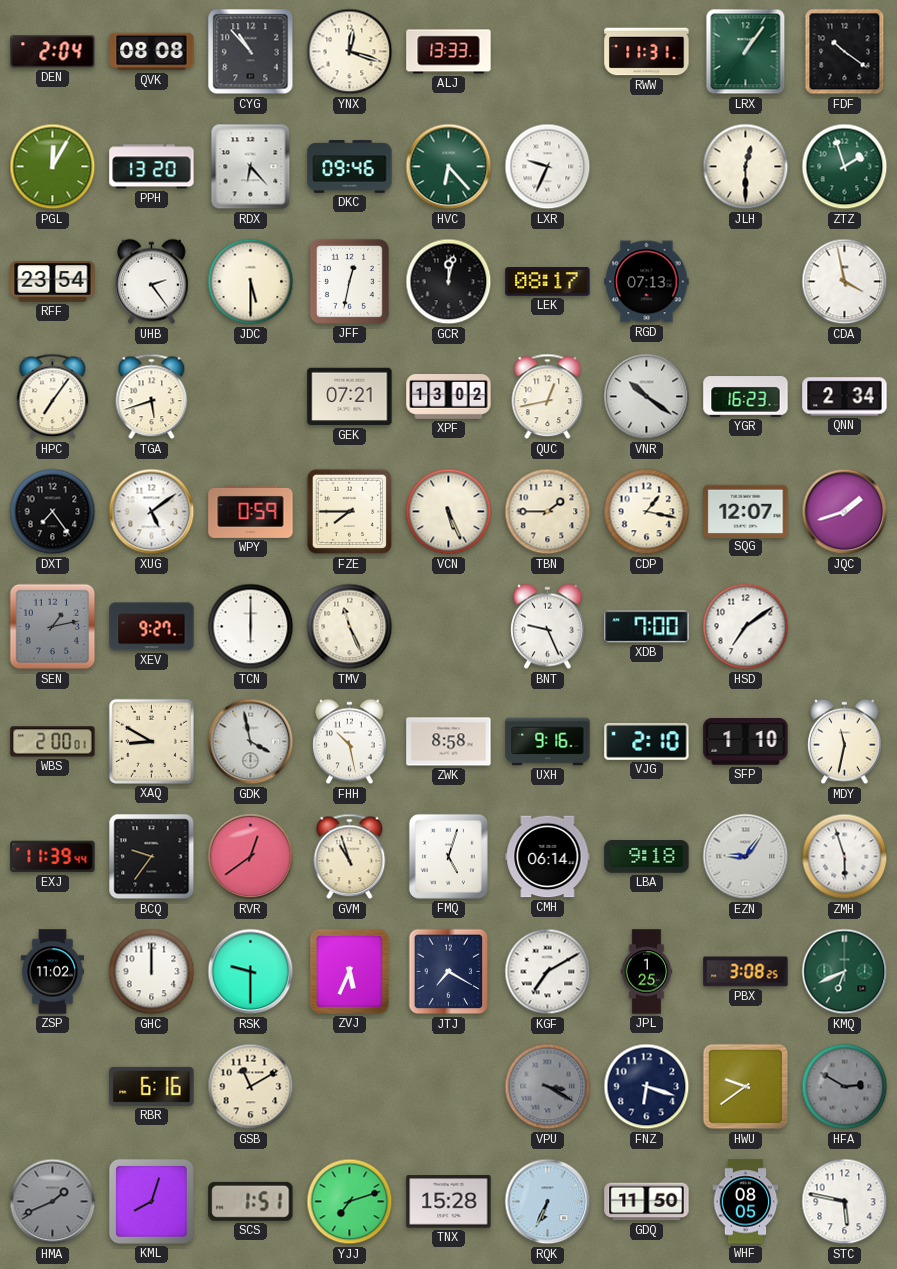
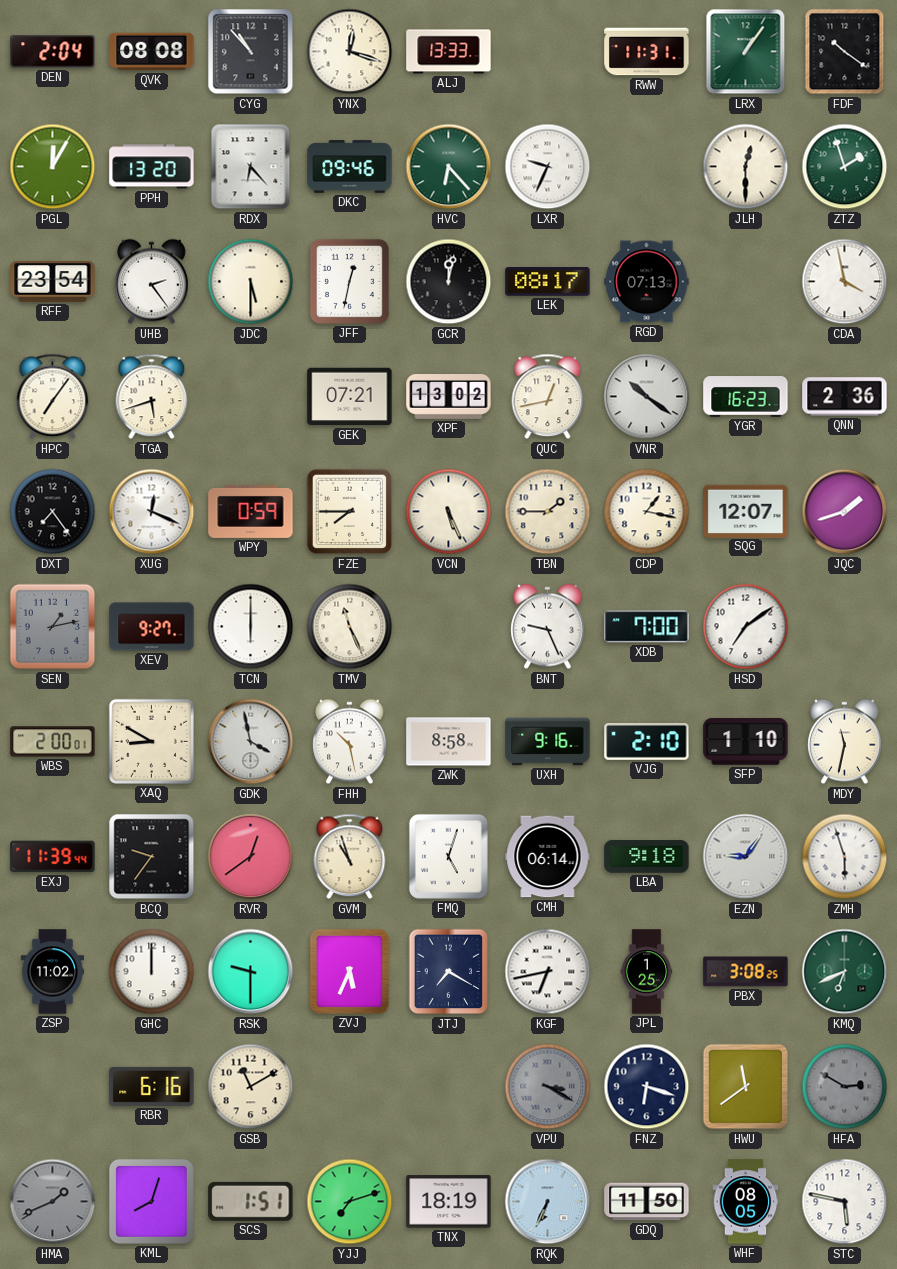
QNN: 2:34 -> 2:36 (845, 397)
XUG: 5:09 -> 12:19 (152, 512)
KGF: 7:10 -> 6:43 (548, 972)
HWU: 9:39 -> 11:39 (746, 1087)
TNX: 15:28 -> 18:19 (449, 1202)
